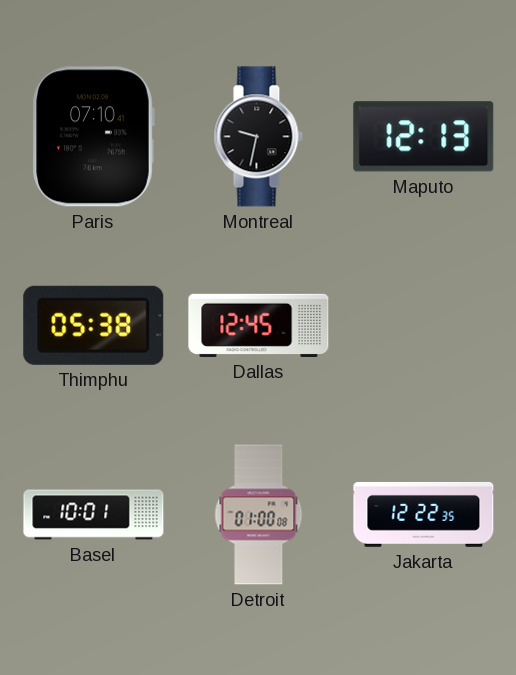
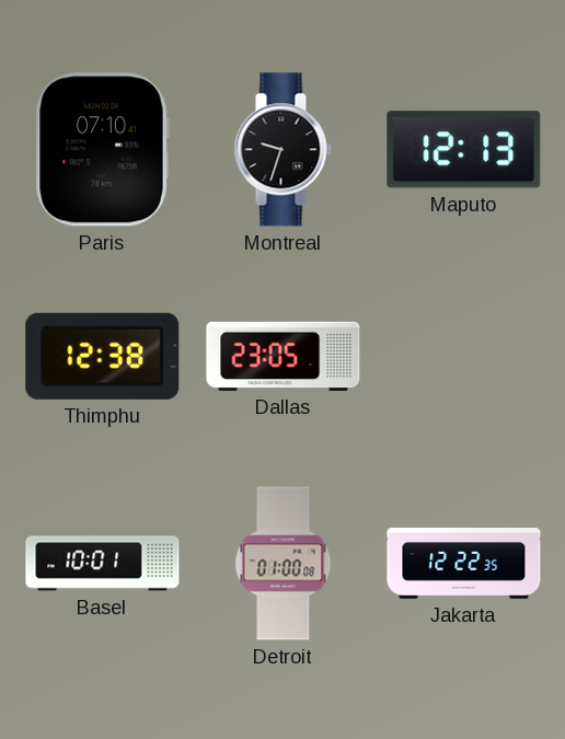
Montreal: 9:32 -> 9:33 (282, 150)
Thimphu: 05:38 -> 12:38 (103, 356)
Dallas: 12:45 -> 23:05 (284, 356)
